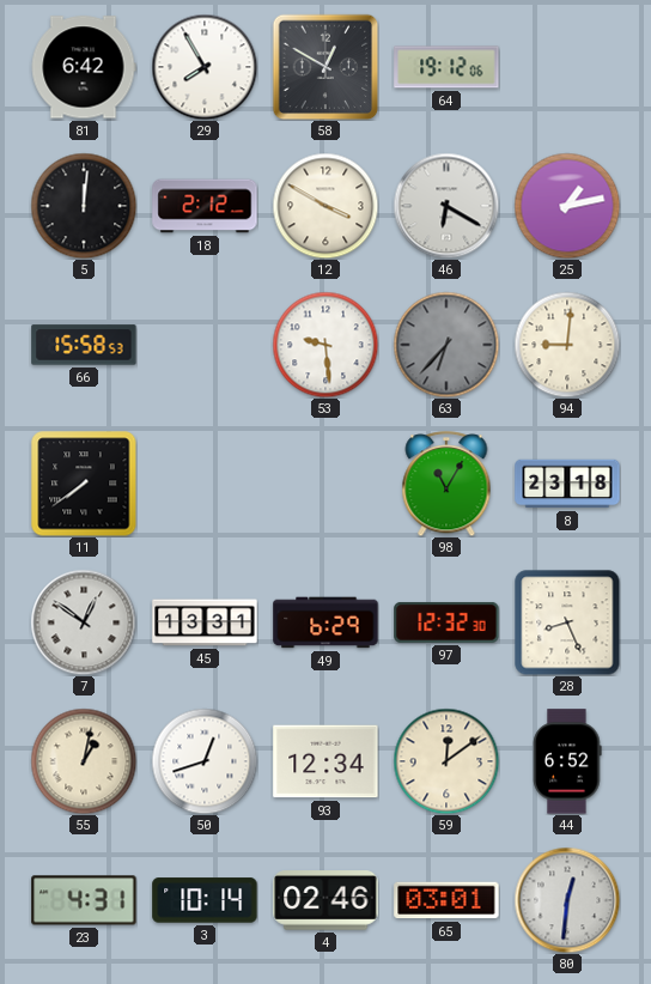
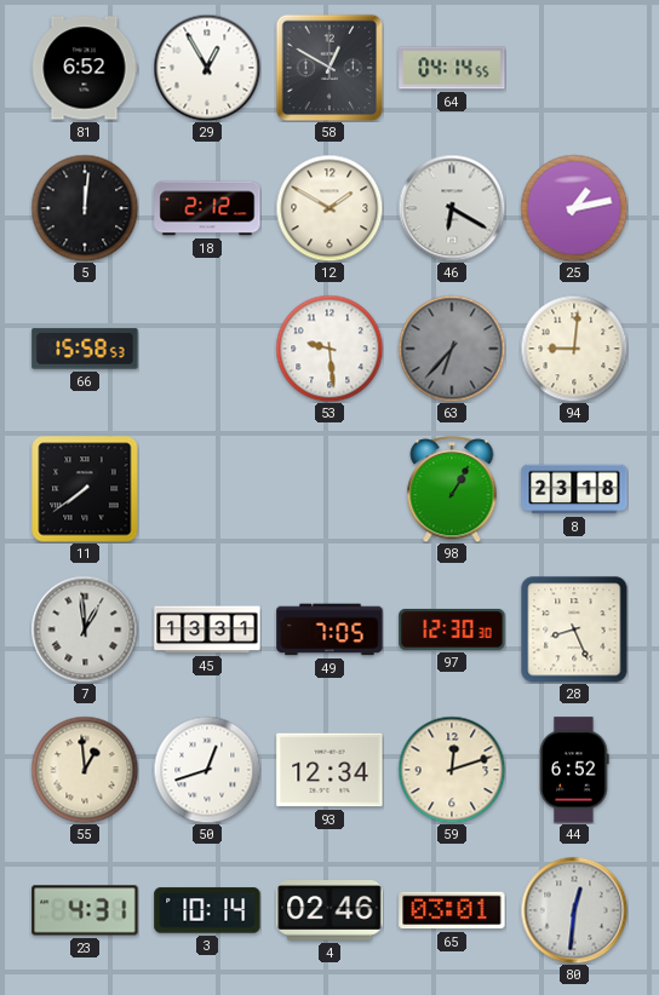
81: 6:42 -> 6:52 (85, 68)
29: 7:55 -> 12:55 (207, 68)
64: 19:12 -> 04:14 (452, 68)
12: 3:50 -> 1:50 (329, 208)
98: 11:05 -> 1:05 (452, 489)
7: 12:51 -> 12:59 (85, 629)
49: 6:29 -> 7:05 (329, 629)
97: 12:32 -> 12:30 (452, 629)
55: 1:02 -> 12:59 (85, 770)
59: 12:09 -> 12:12 (452, 770)
